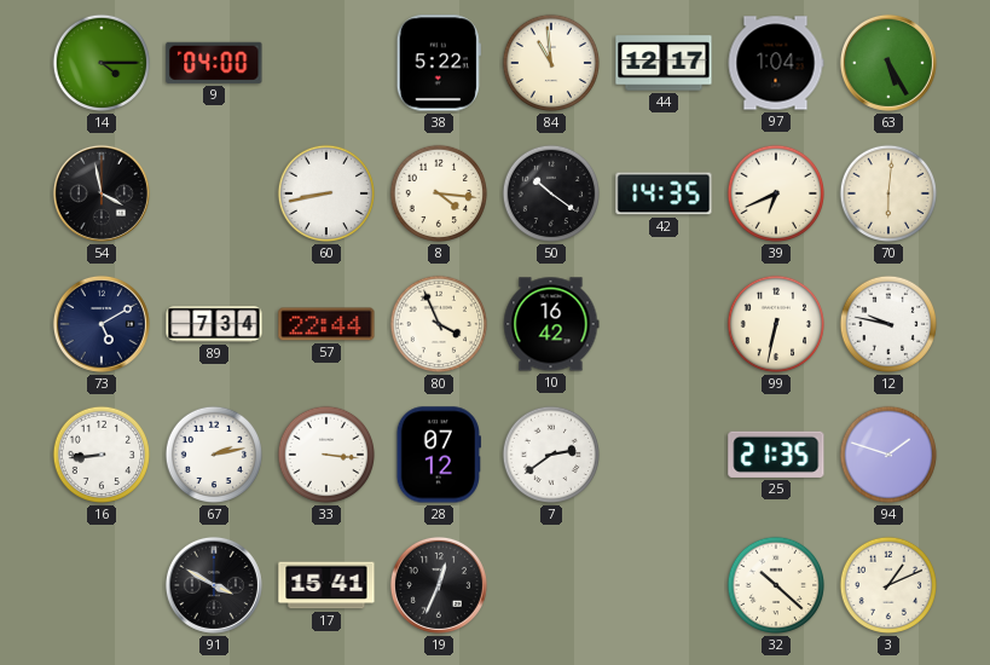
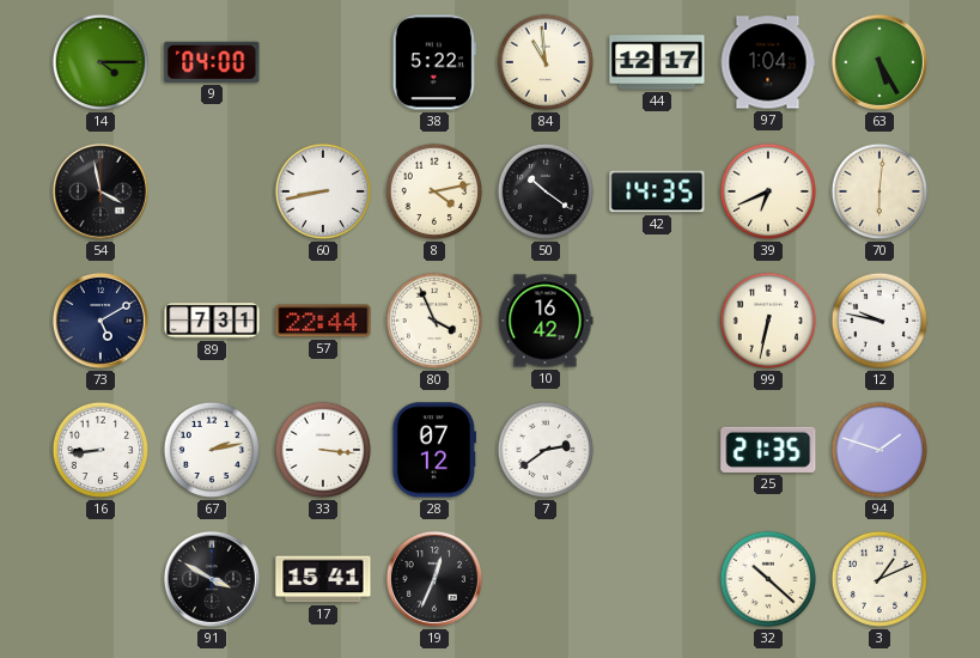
8: 4:16 -> 4:13 (434, 191)
89: 7:34 -> 7:31 (212, 321)
